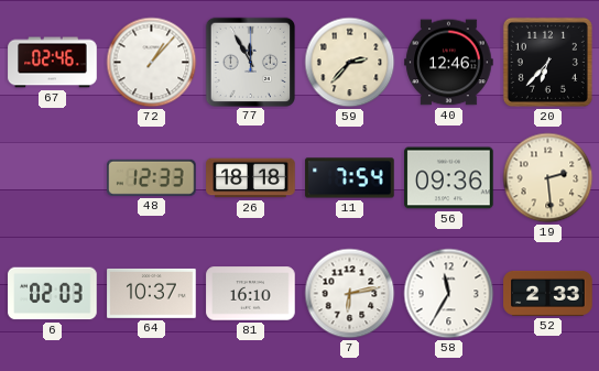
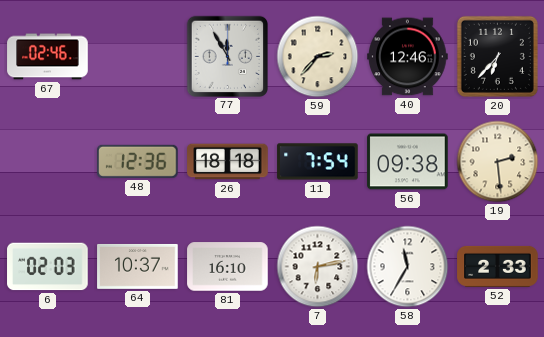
72: 1:07 -> none (152, 63)
48: 12:33 -> 12:36 (138, 161)
56: 09:36 -> 09:38 (408, 162)
